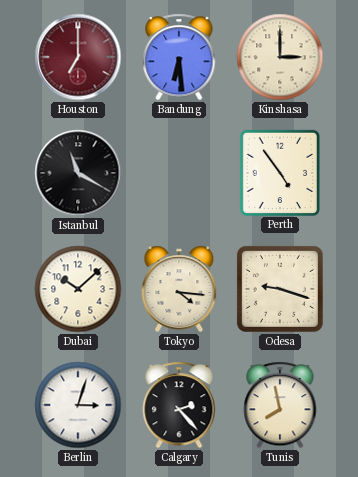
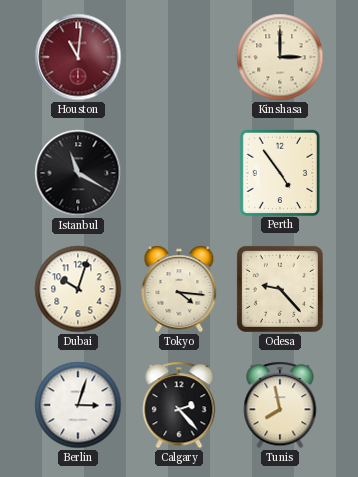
Houston: 7:00 -> 11:01 (78, 57)
Bandung: 6:29 -> none (179, 57)
Dubai: 10:08 -> 10:03 (78, 289)
Odesa: 9:18 -> 9:23 (280, 289)
